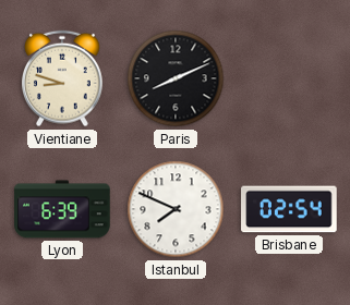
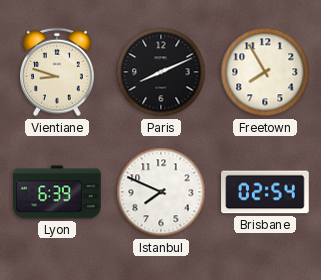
Freetown: none -> 7:55 (265, 72)
